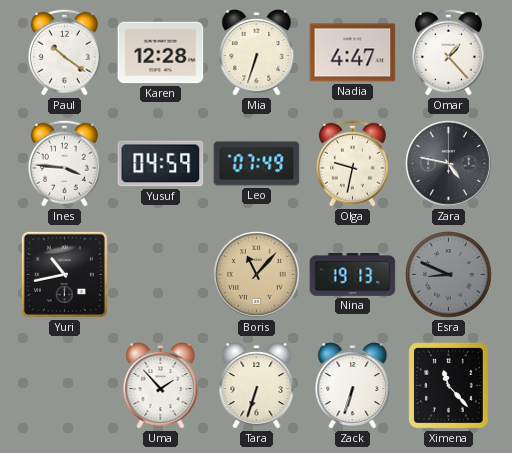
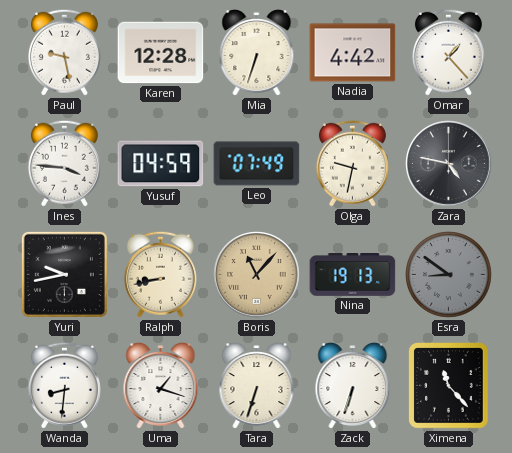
Paul: 10:21 -> 9:28 (64, 52)
Nadia: 4:47 -> 4:42 (353, 53)
Yuri: 10:43 -> 9:43 (64, 274)
Ralph: none -> 8:43 (160, 274)
Esra: 8:49 -> 8:51 (449, 275)
Wanda: none -> 8:31 (64, 385)
Uma: 1:53 -> 1:18 (161, 386)
